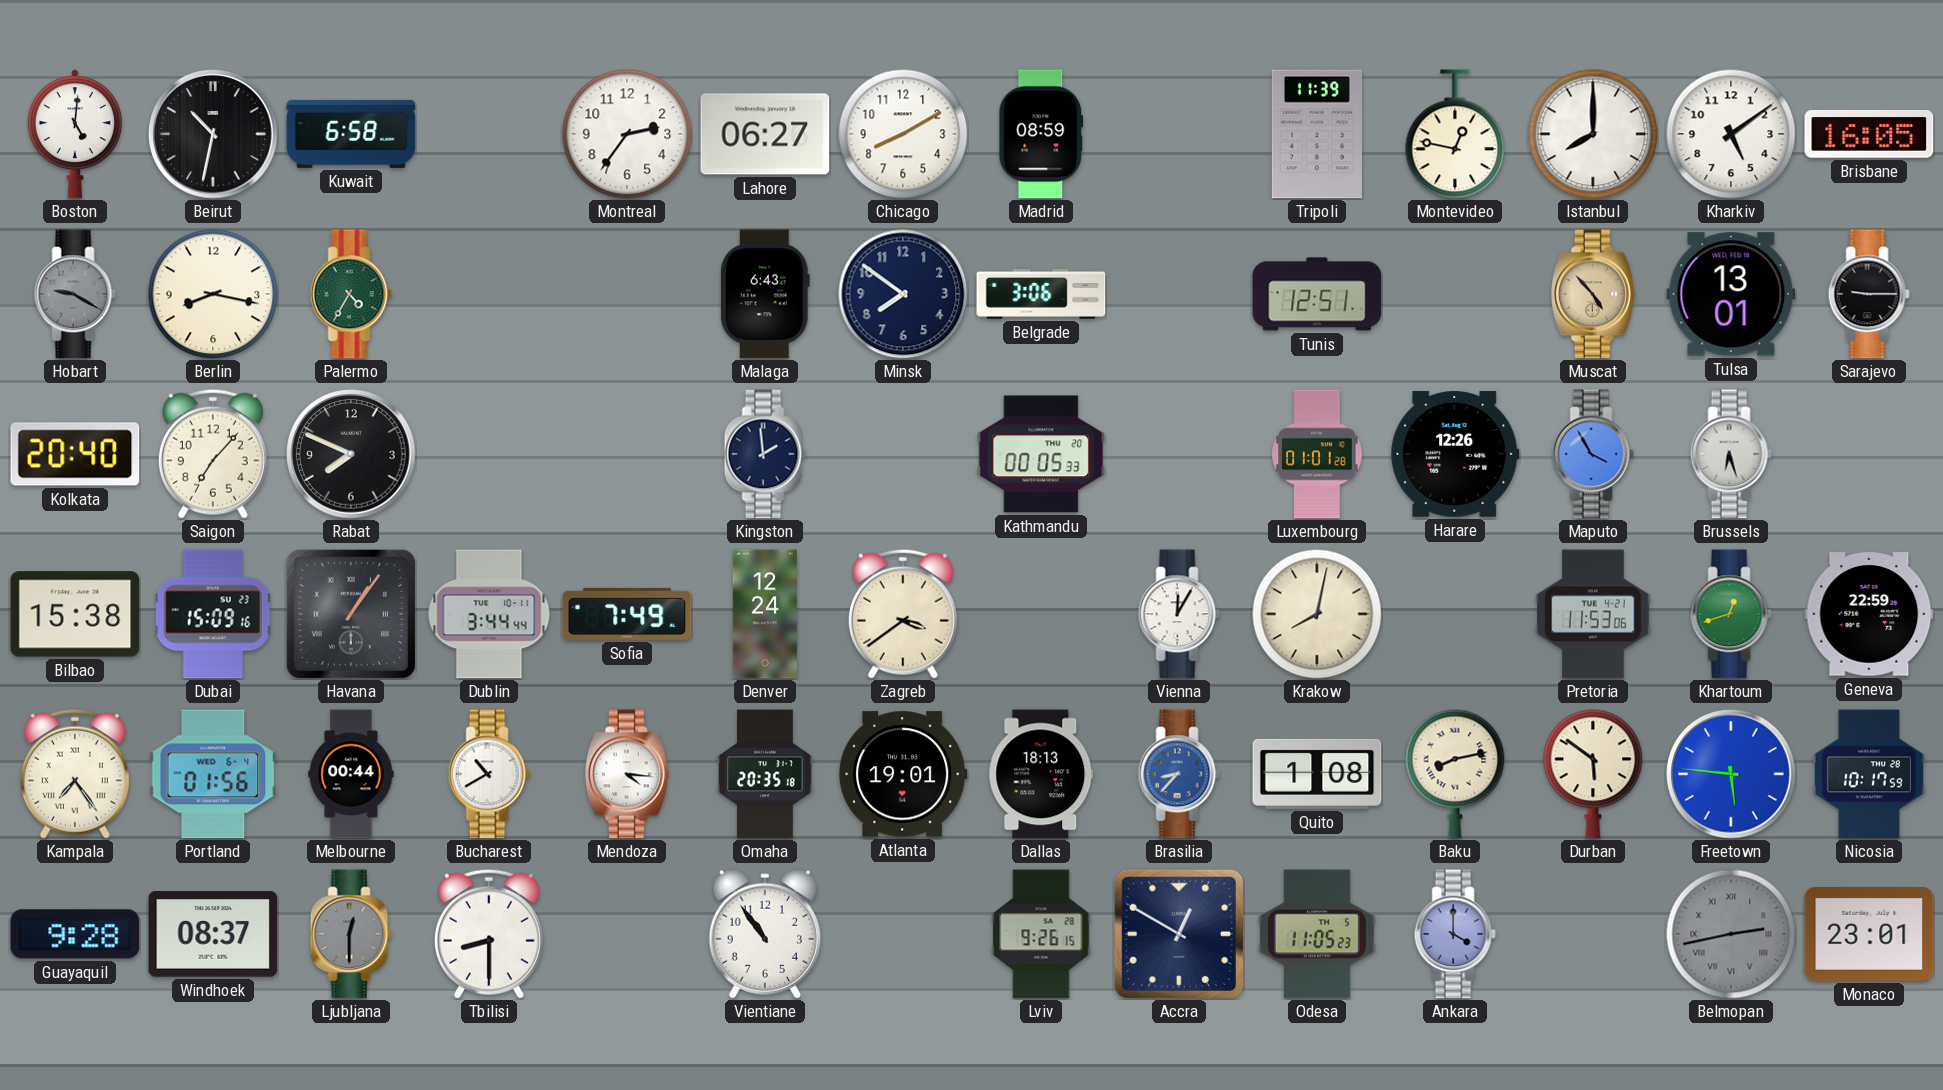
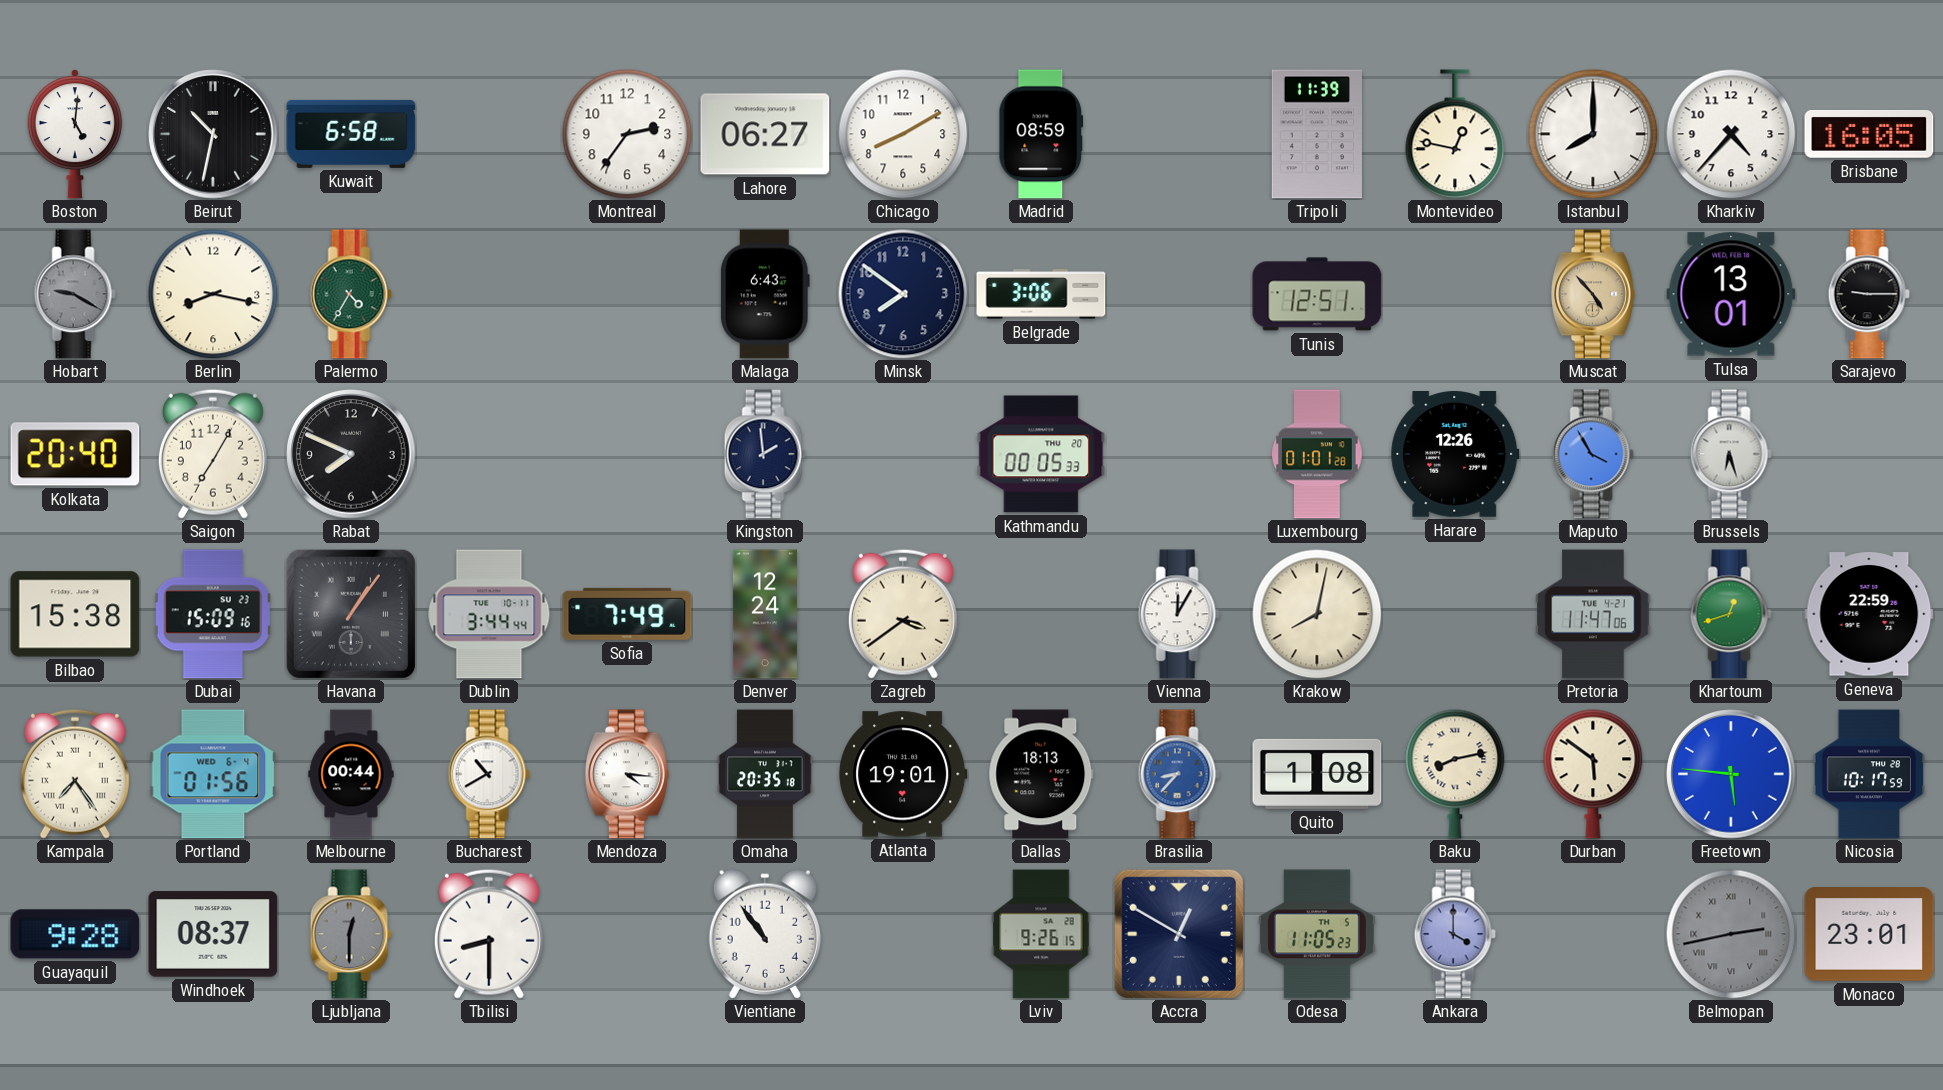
Kharkiv: 5:09 -> 4:37 (1731, 134)
Saigon: 7:07 -> 7:05 (213, 454)
Pretoria: 11:53 -> 11:47 (1593, 614)
